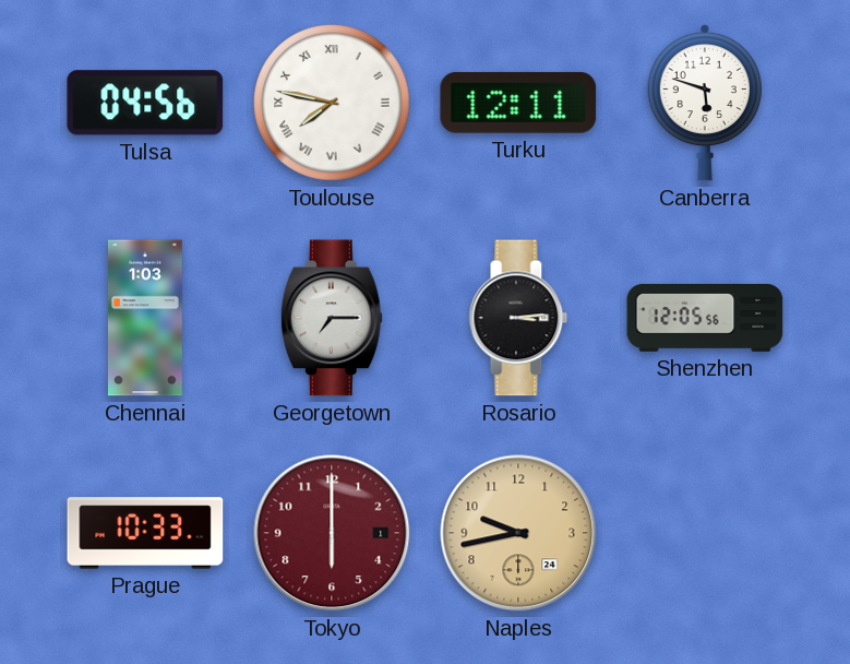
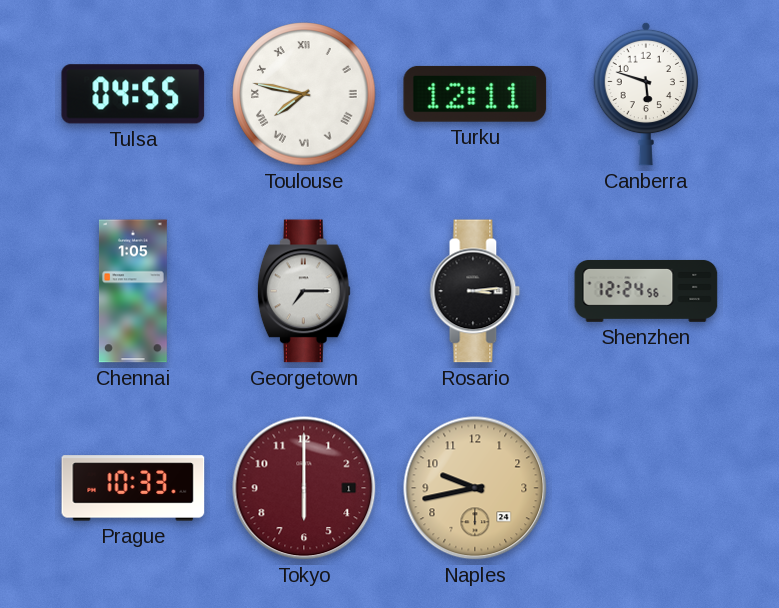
Tulsa: 04:56 -> 04:55 (133, 94)
Chennai: 1:03 -> 1:05 (133, 291)
Shenzhen: 12:05 -> 12:24 (646, 291)
